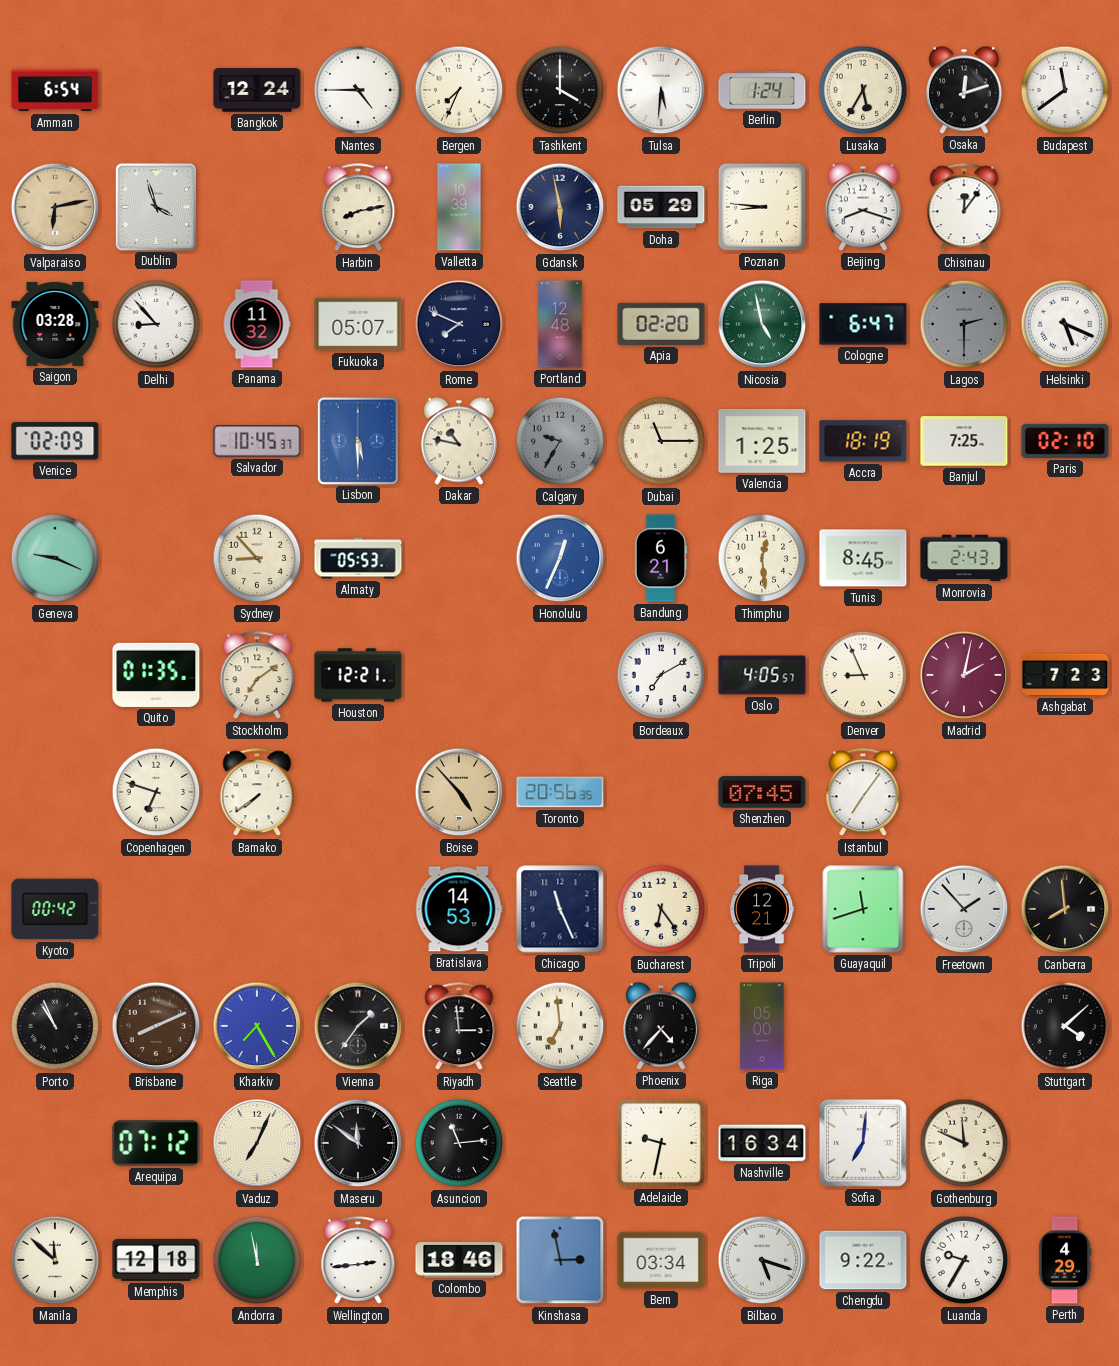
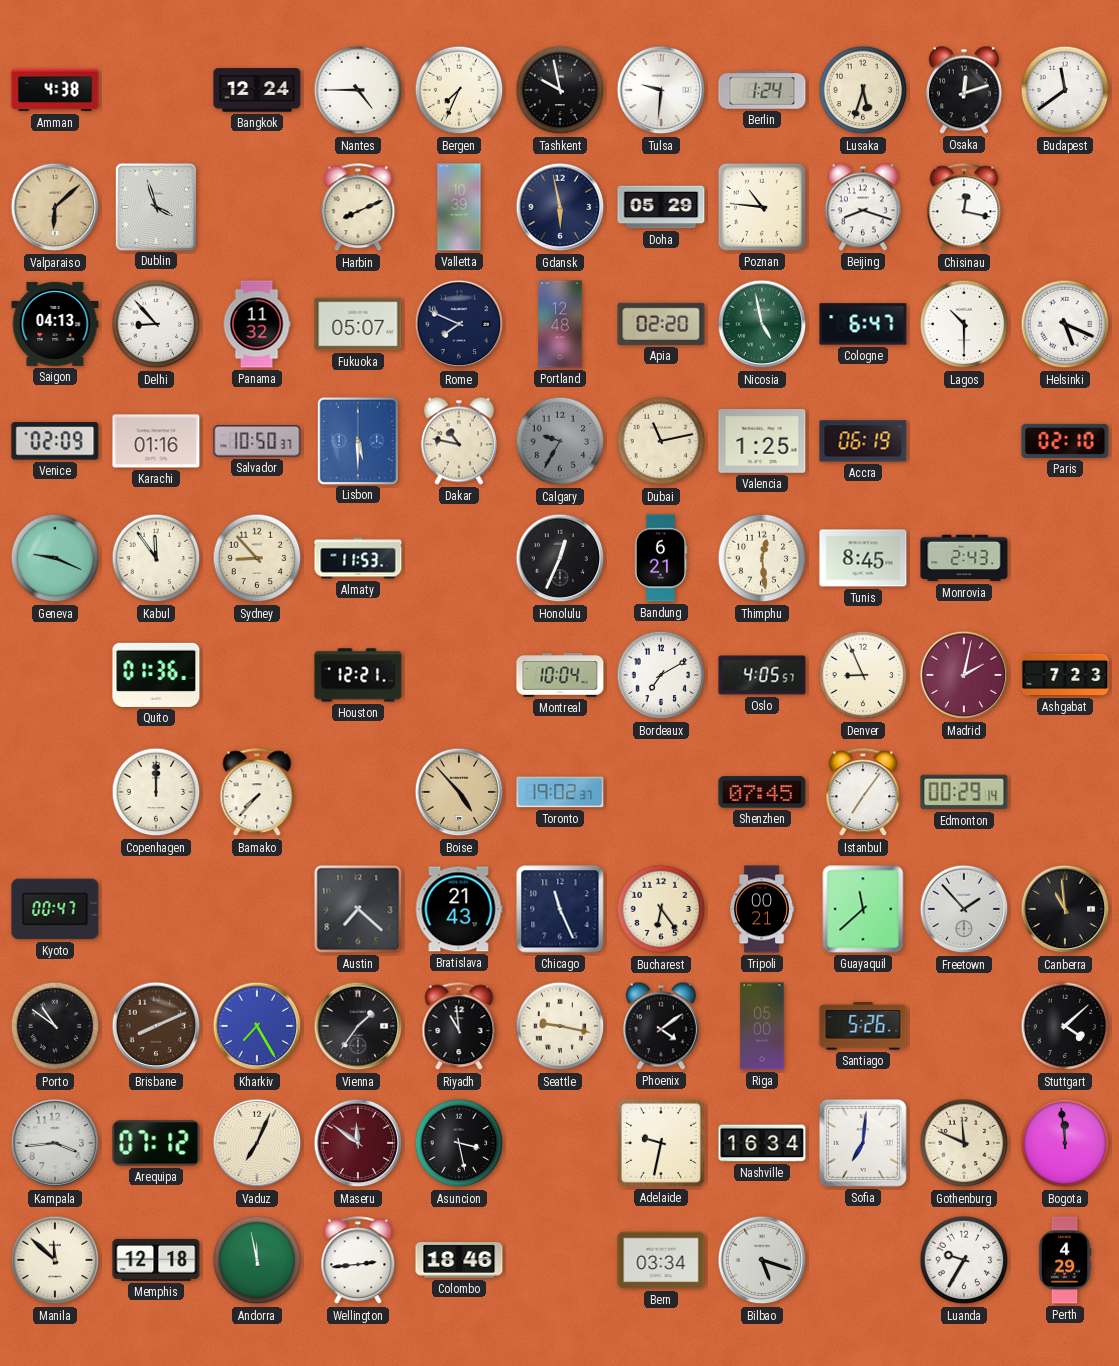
Amman: 6:54 -> 4:38 (55, 90)
Tashkent: 4:00 -> 9:58 (560, 90)
Tulsa: 5:31 -> 9:31 (661, 90)
Lusaka: 5:35 -> 5:33 (863, 90)
Valparaiso: 6:13 -> 6:08 (55, 207)
Harbin: 8:13 -> 8:11 (358, 208)
Poznan: 8:46 -> 10:46 (762, 207)
Chisinau: 12:06 -> 12:17 (964, 208)
Saigon: 03:28 -> 04:13 (55, 324)
Lagos: 2:30 -> 10:30 (964, 324)
Lagos dial: grey -> white (964, 324)
Karachi: none -> 01:16 (156, 441)
Salvador: 10:45 -> 10:50 (257, 441)
Dubai: 11:15 -> 11:13 (661, 441)
Accra: 18:19 -> 06:19 (863, 441)
Banjul: 7:25 -> none (964, 441)
Kabul: none -> 11:54 (156, 558)
Almaty: 05:53 -> 11:53 (358, 558)
Honolulu dial: blue -> black (560, 558)
Quito: 01:35 -> 01:36 (156, 675)
Stockholm: 7:09 -> none (257, 676)
Montreal: none -> 10:04 (560, 675)
Copenhagen: 6:48 -> 12:00 (156, 792)
Bamako: 7:39 -> 7:37 (257, 793)
Toronto: 20:56 -> 19:02 (560, 792)
Edmonton: none -> 00:29 (964, 792)
Kyoto: 00:42 -> 00:47 (55, 909)
Austin: none -> 7:22 (358, 909)
Bratislava: 14:53 -> 21:43 (459, 909)
Tripoli: 12:21 -> 00:21 (763, 909)
Guayaquil: 11:42 -> 11:38 (863, 909)
Canberra: 7:59 -> 10:59 (1065, 909)
Porto: 10:56 -> 10:51 (55, 1026)
Riyadh: 2:59 -> 10:59 (459, 1027)
Seattle: 6:59 -> 9:17 (560, 1026)
Phoenix: 4:37 -> 4:09 (661, 1026)
Santiago: none -> 5:26 (863, 1026)
Kampala: none -> 3:44 (55, 1143)
Maseru dial: black -> burgundy (358, 1143)
Asuncion: 11:14 -> 3:28 (459, 1143)
Bogota: none -> 11:59 (1065, 1143)
Kinshasa: 2:58 -> none (560, 1260)
Chengdu: 9:22 -> none (863, 1260)
